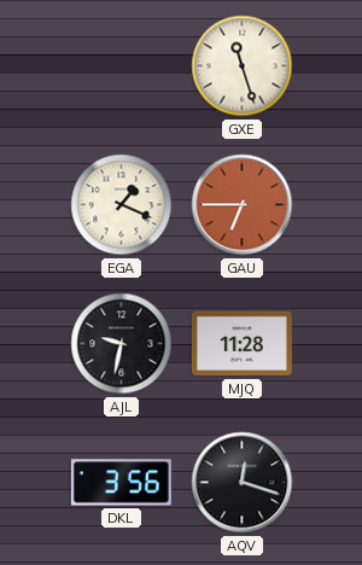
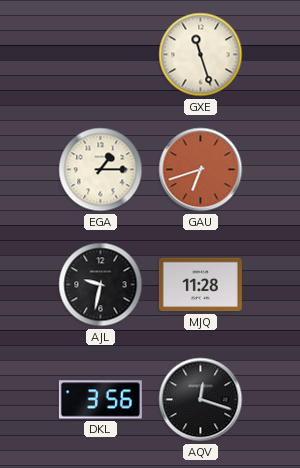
EGA: 1:19 -> 1:15 (101, 170)
GAU: 6:45 -> 6:42 (201, 170)
